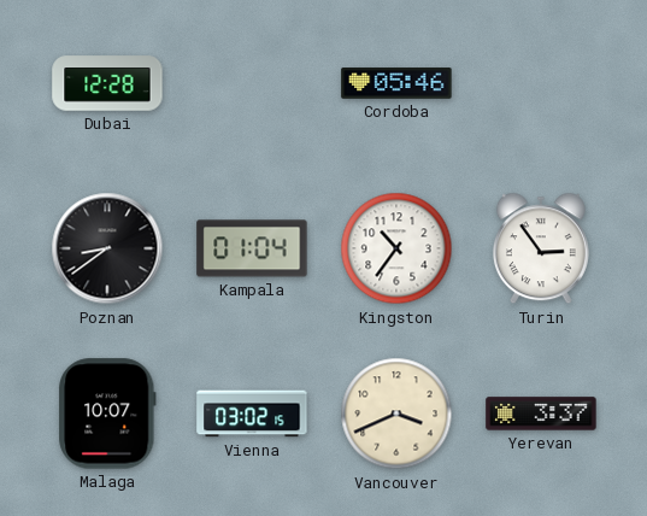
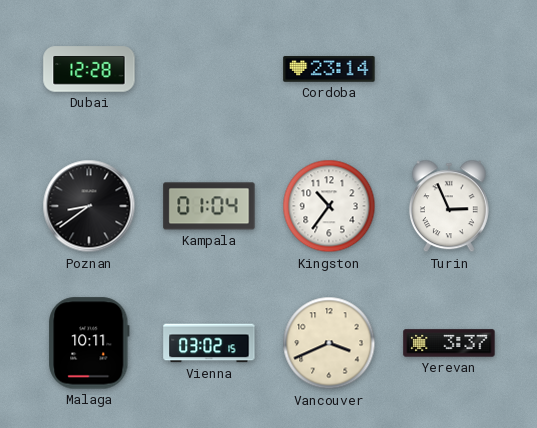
Cordoba: 05:46 -> 23:14 (329, 69)
Turin: 2:54 -> 2:56 (449, 206)
Malaga: 10:07 -> 10:11 (89, 343)
